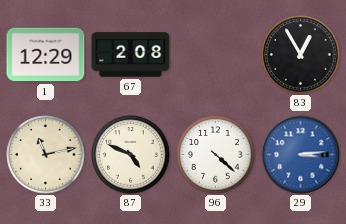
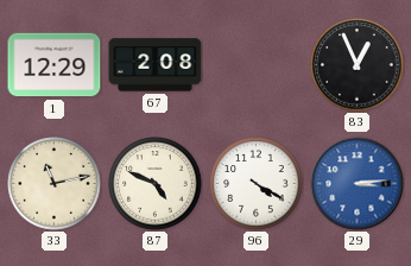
83: 12:55 -> 12:56 (358, 65)
96: 4:22 -> 4:20 (257, 184)
